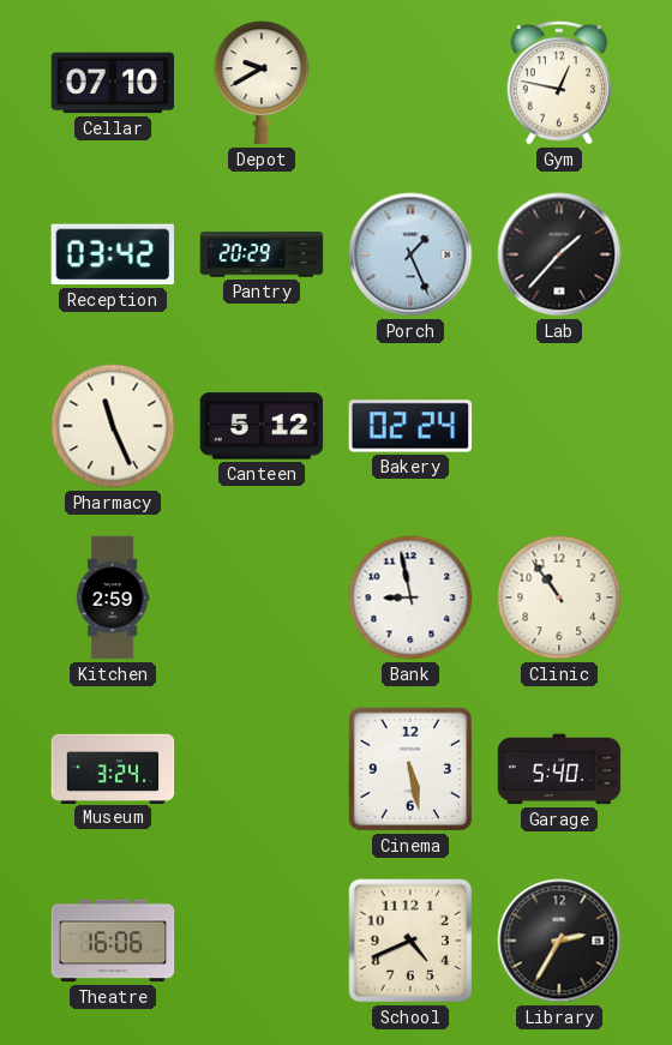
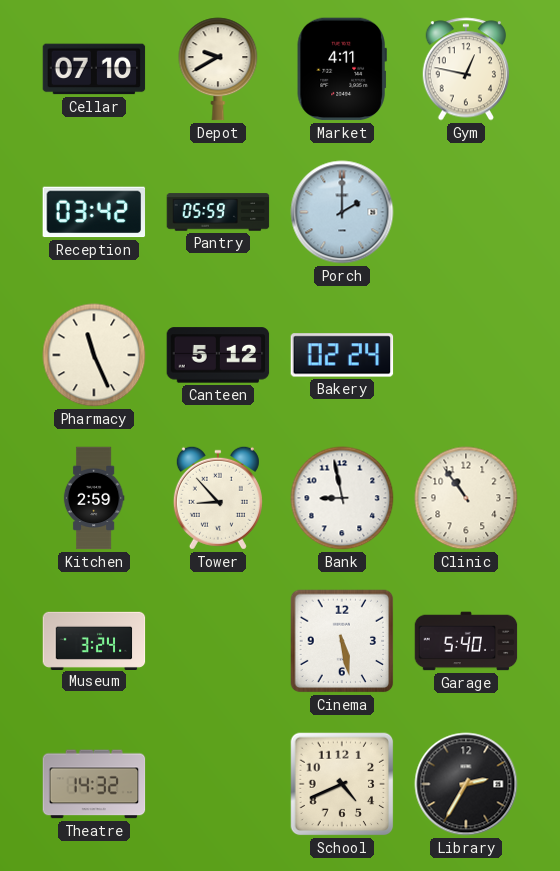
Market: none -> 4:11 (342, 69)
Pantry: 20:29 -> 05:59 (218, 212)
Porch: 1:26 -> 2:00 (342, 212)
Lab: 1:37 -> none (559, 254)
Tower: none -> 8:53 (218, 498)
Theatre: 16:06 -> 14:32 (94, 784)
